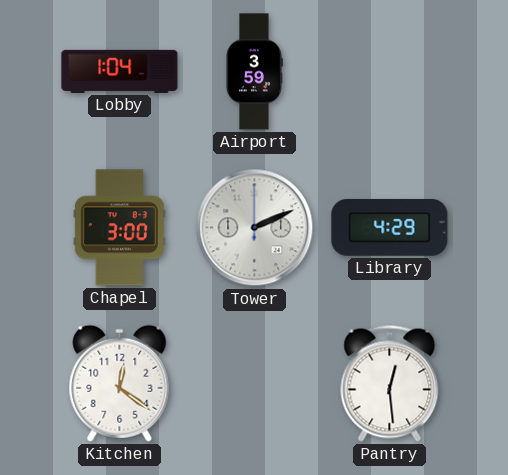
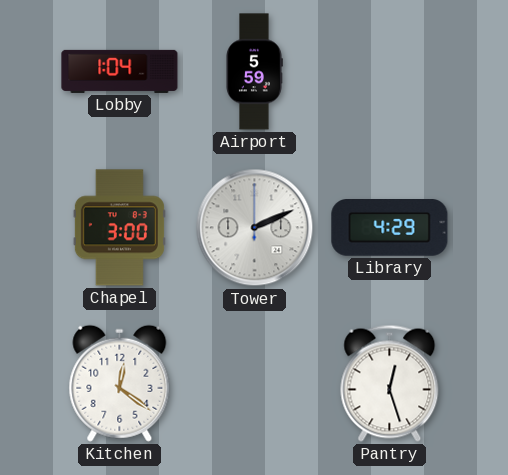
Airport: 3:59 -> 5:59 (254, 72)
Pantry: 12:29 -> 12:27 (390, 383)
